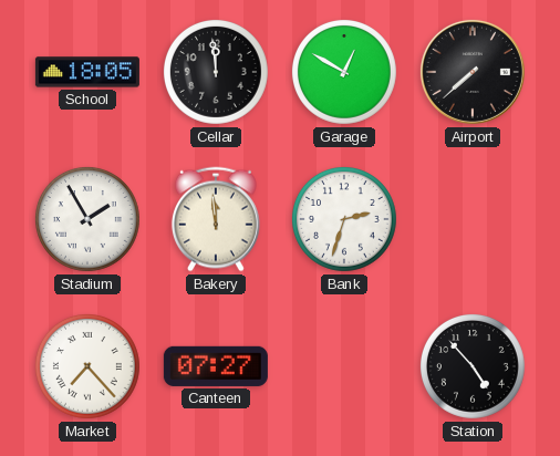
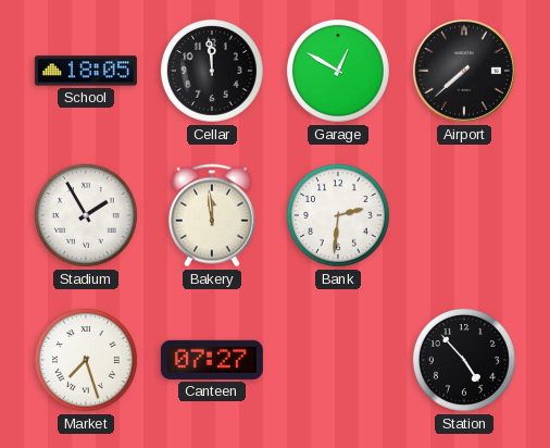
Bank: 2:33 -> 2:31 (338, 215)
Market: 7:23 -> 7:27 (86, 360)
